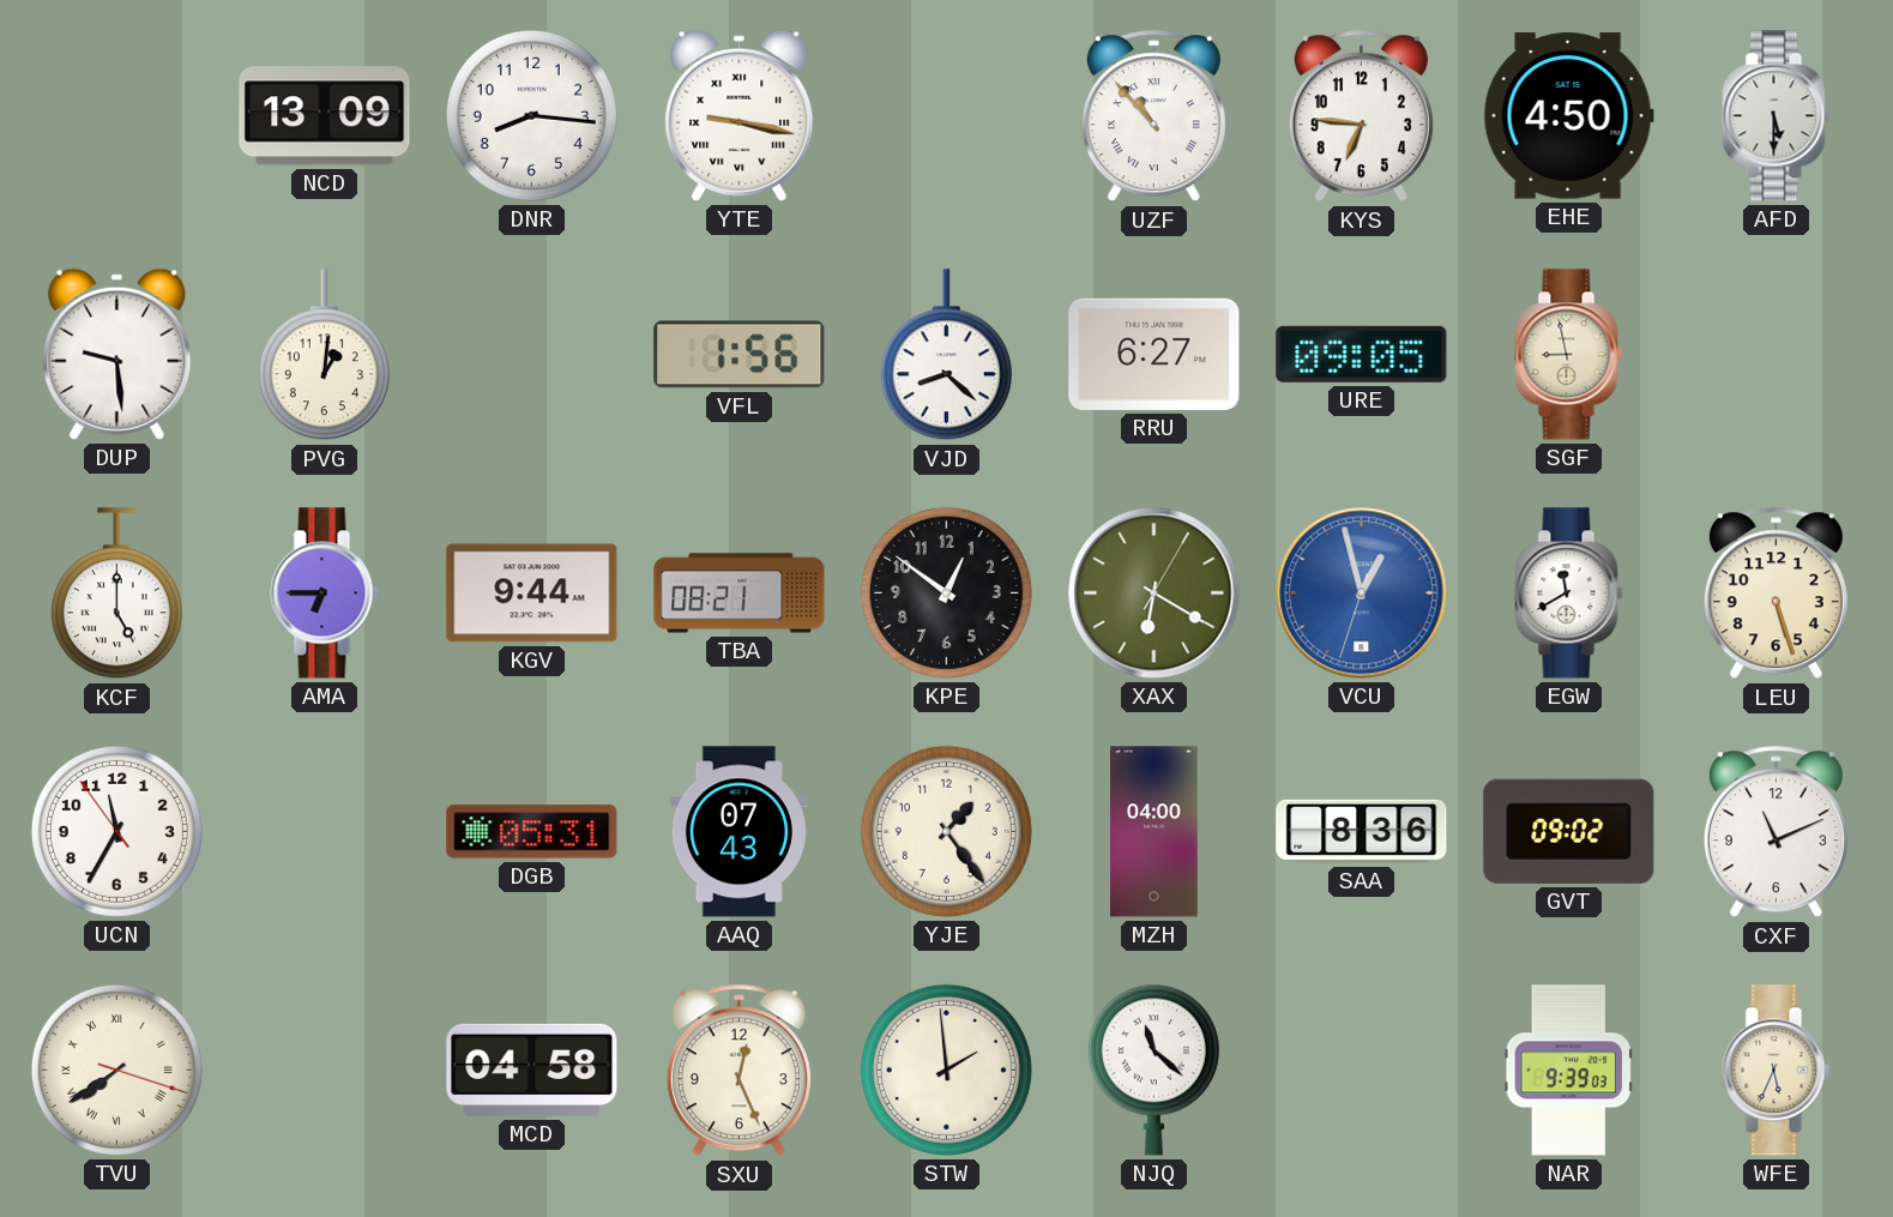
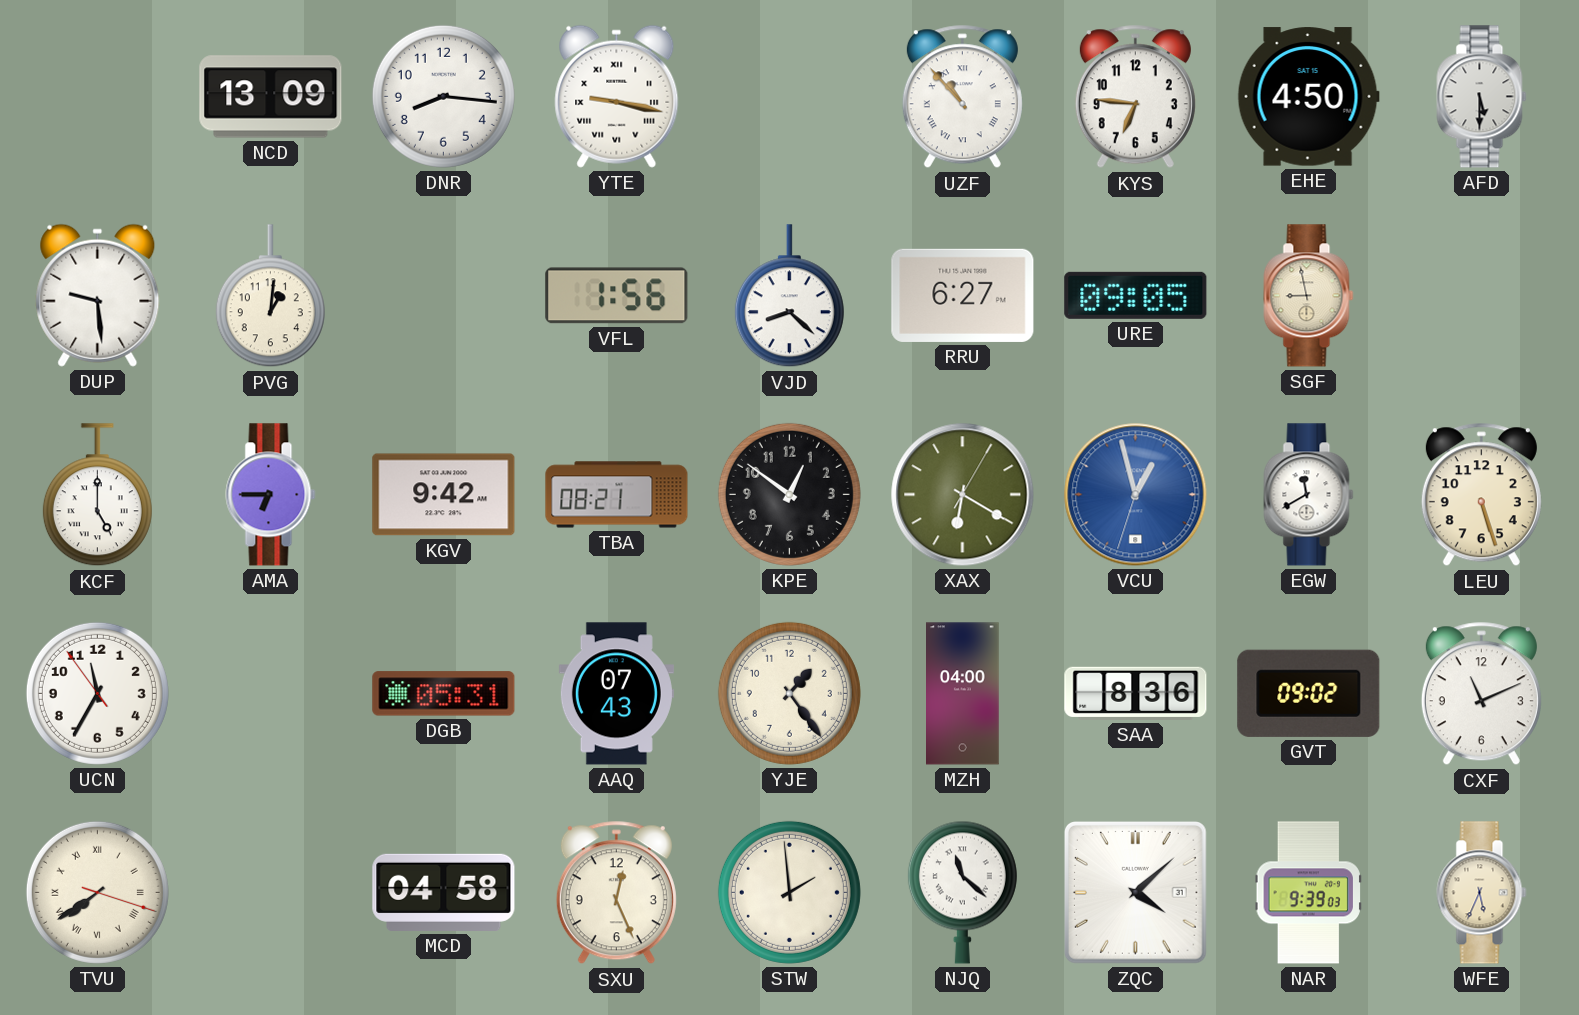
KGV: 9:44 -> 9:42 (444, 495)
ZQC: none -> 4:08 (1135, 892)
